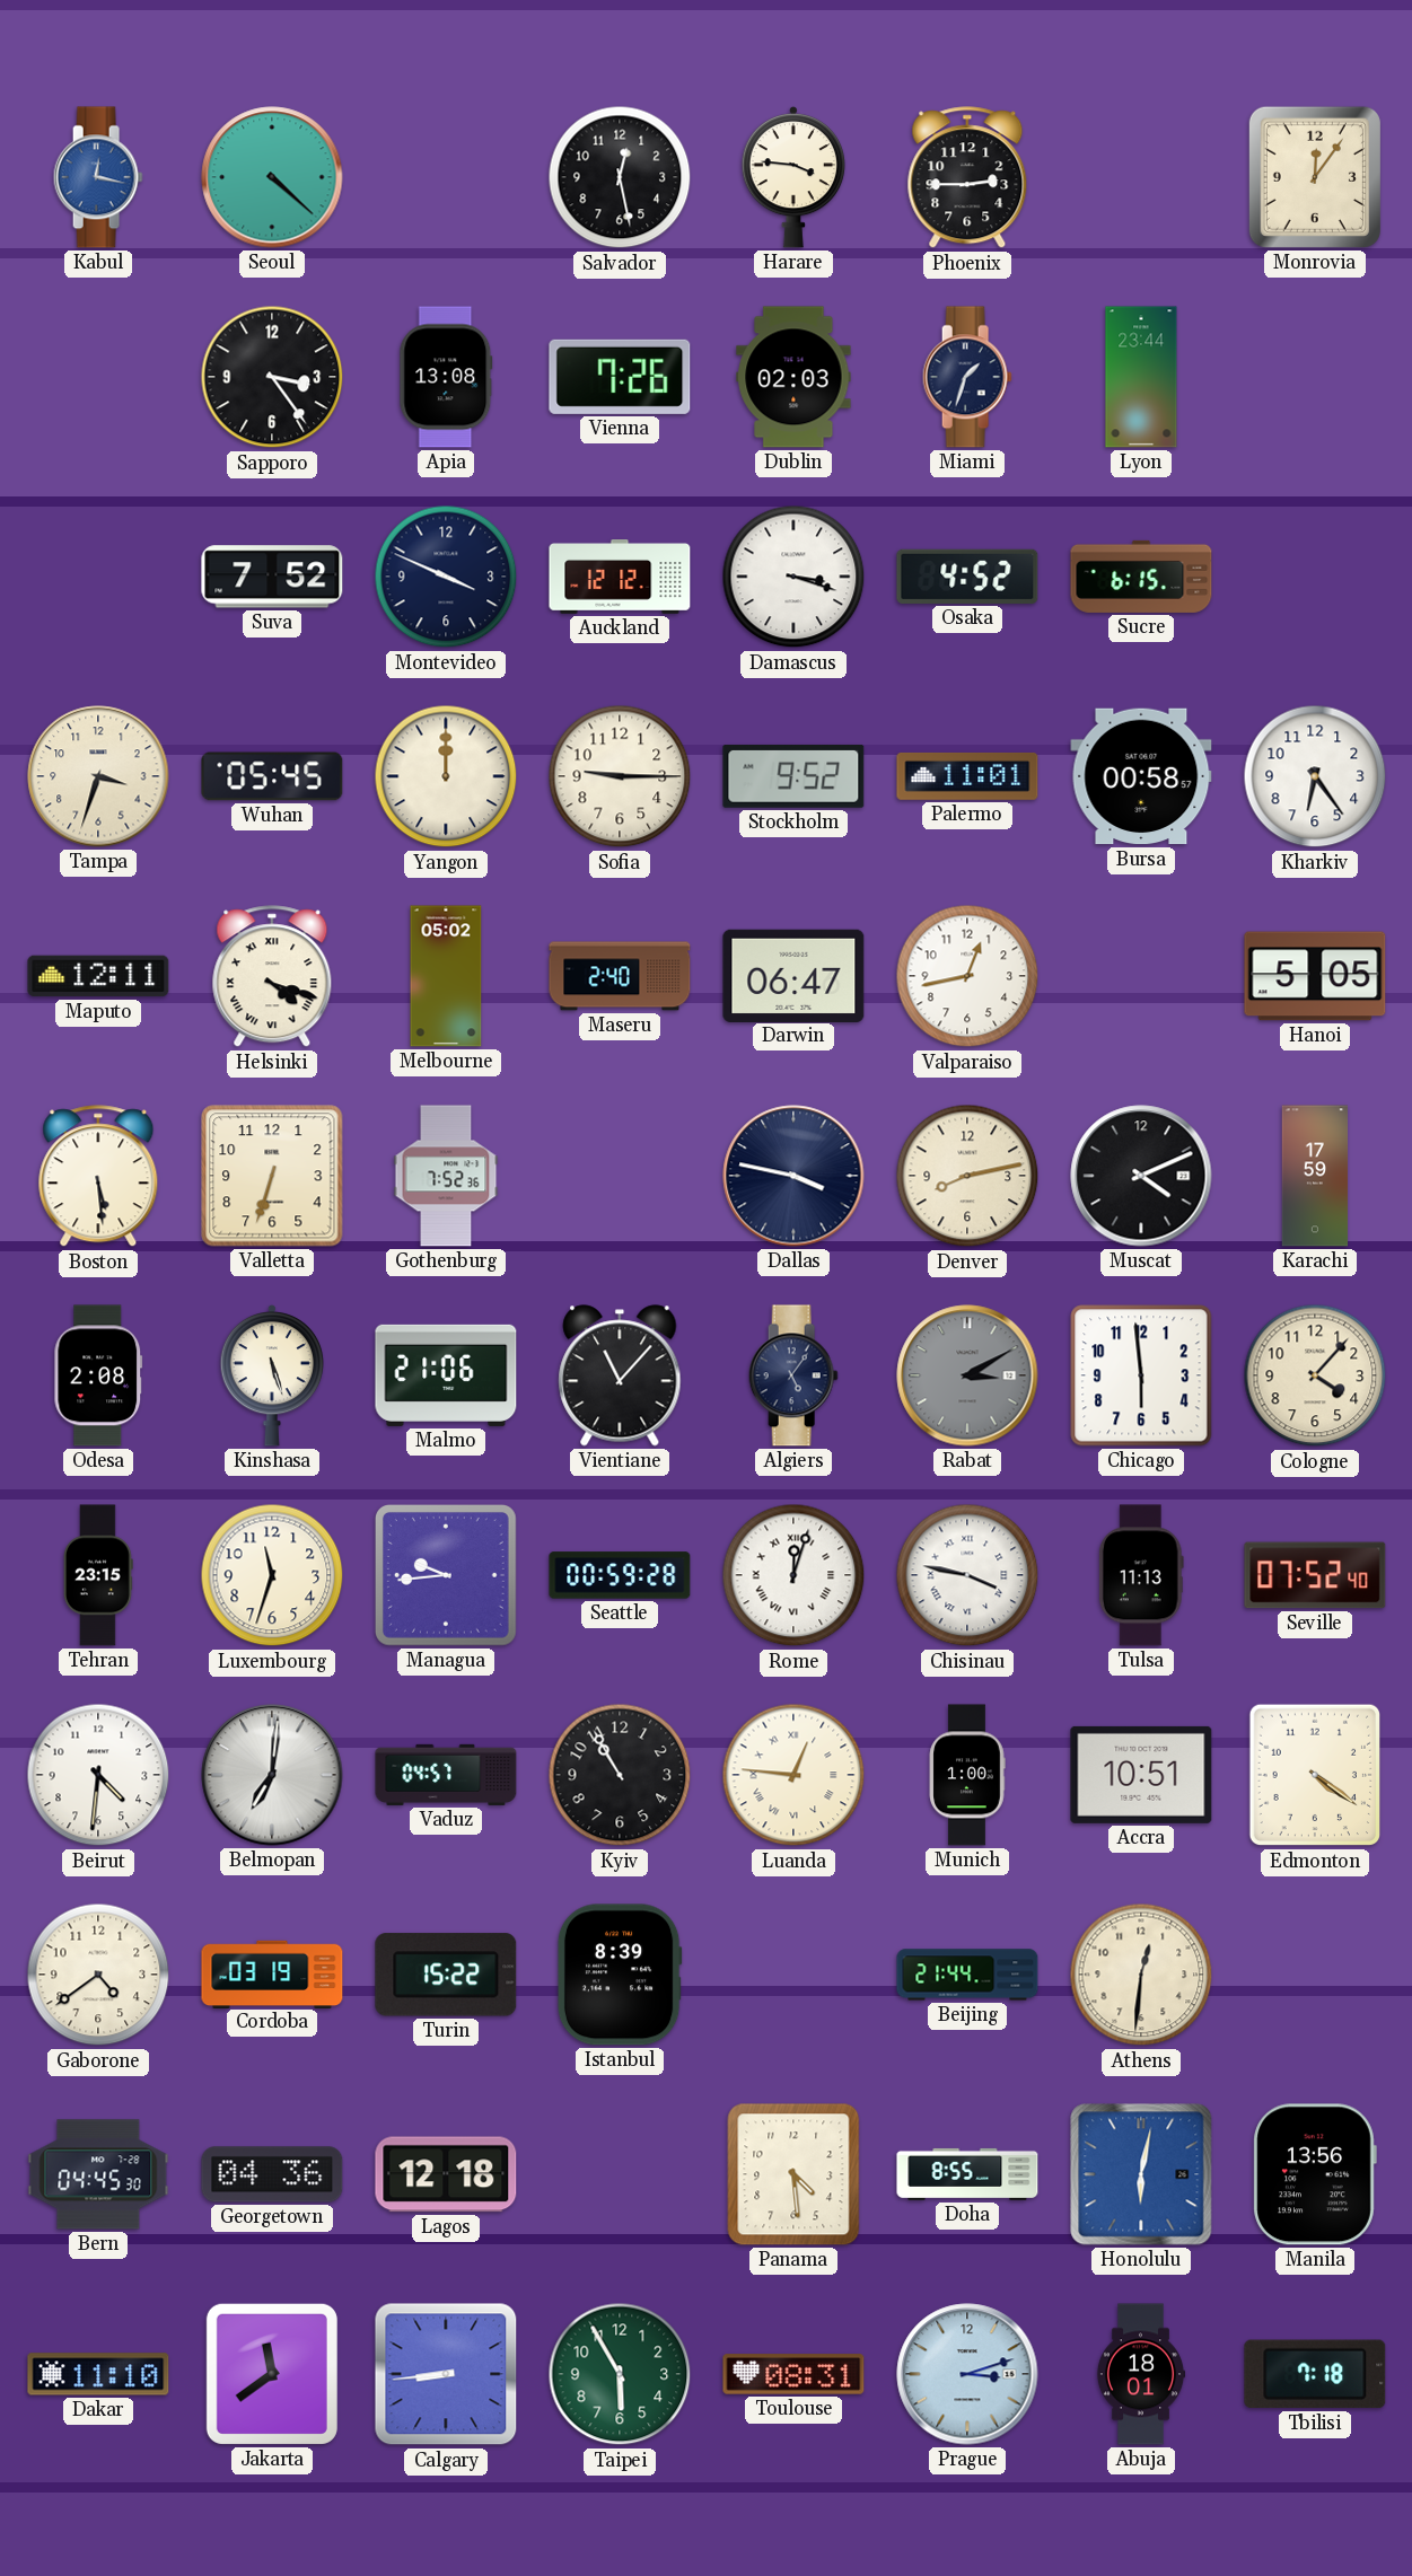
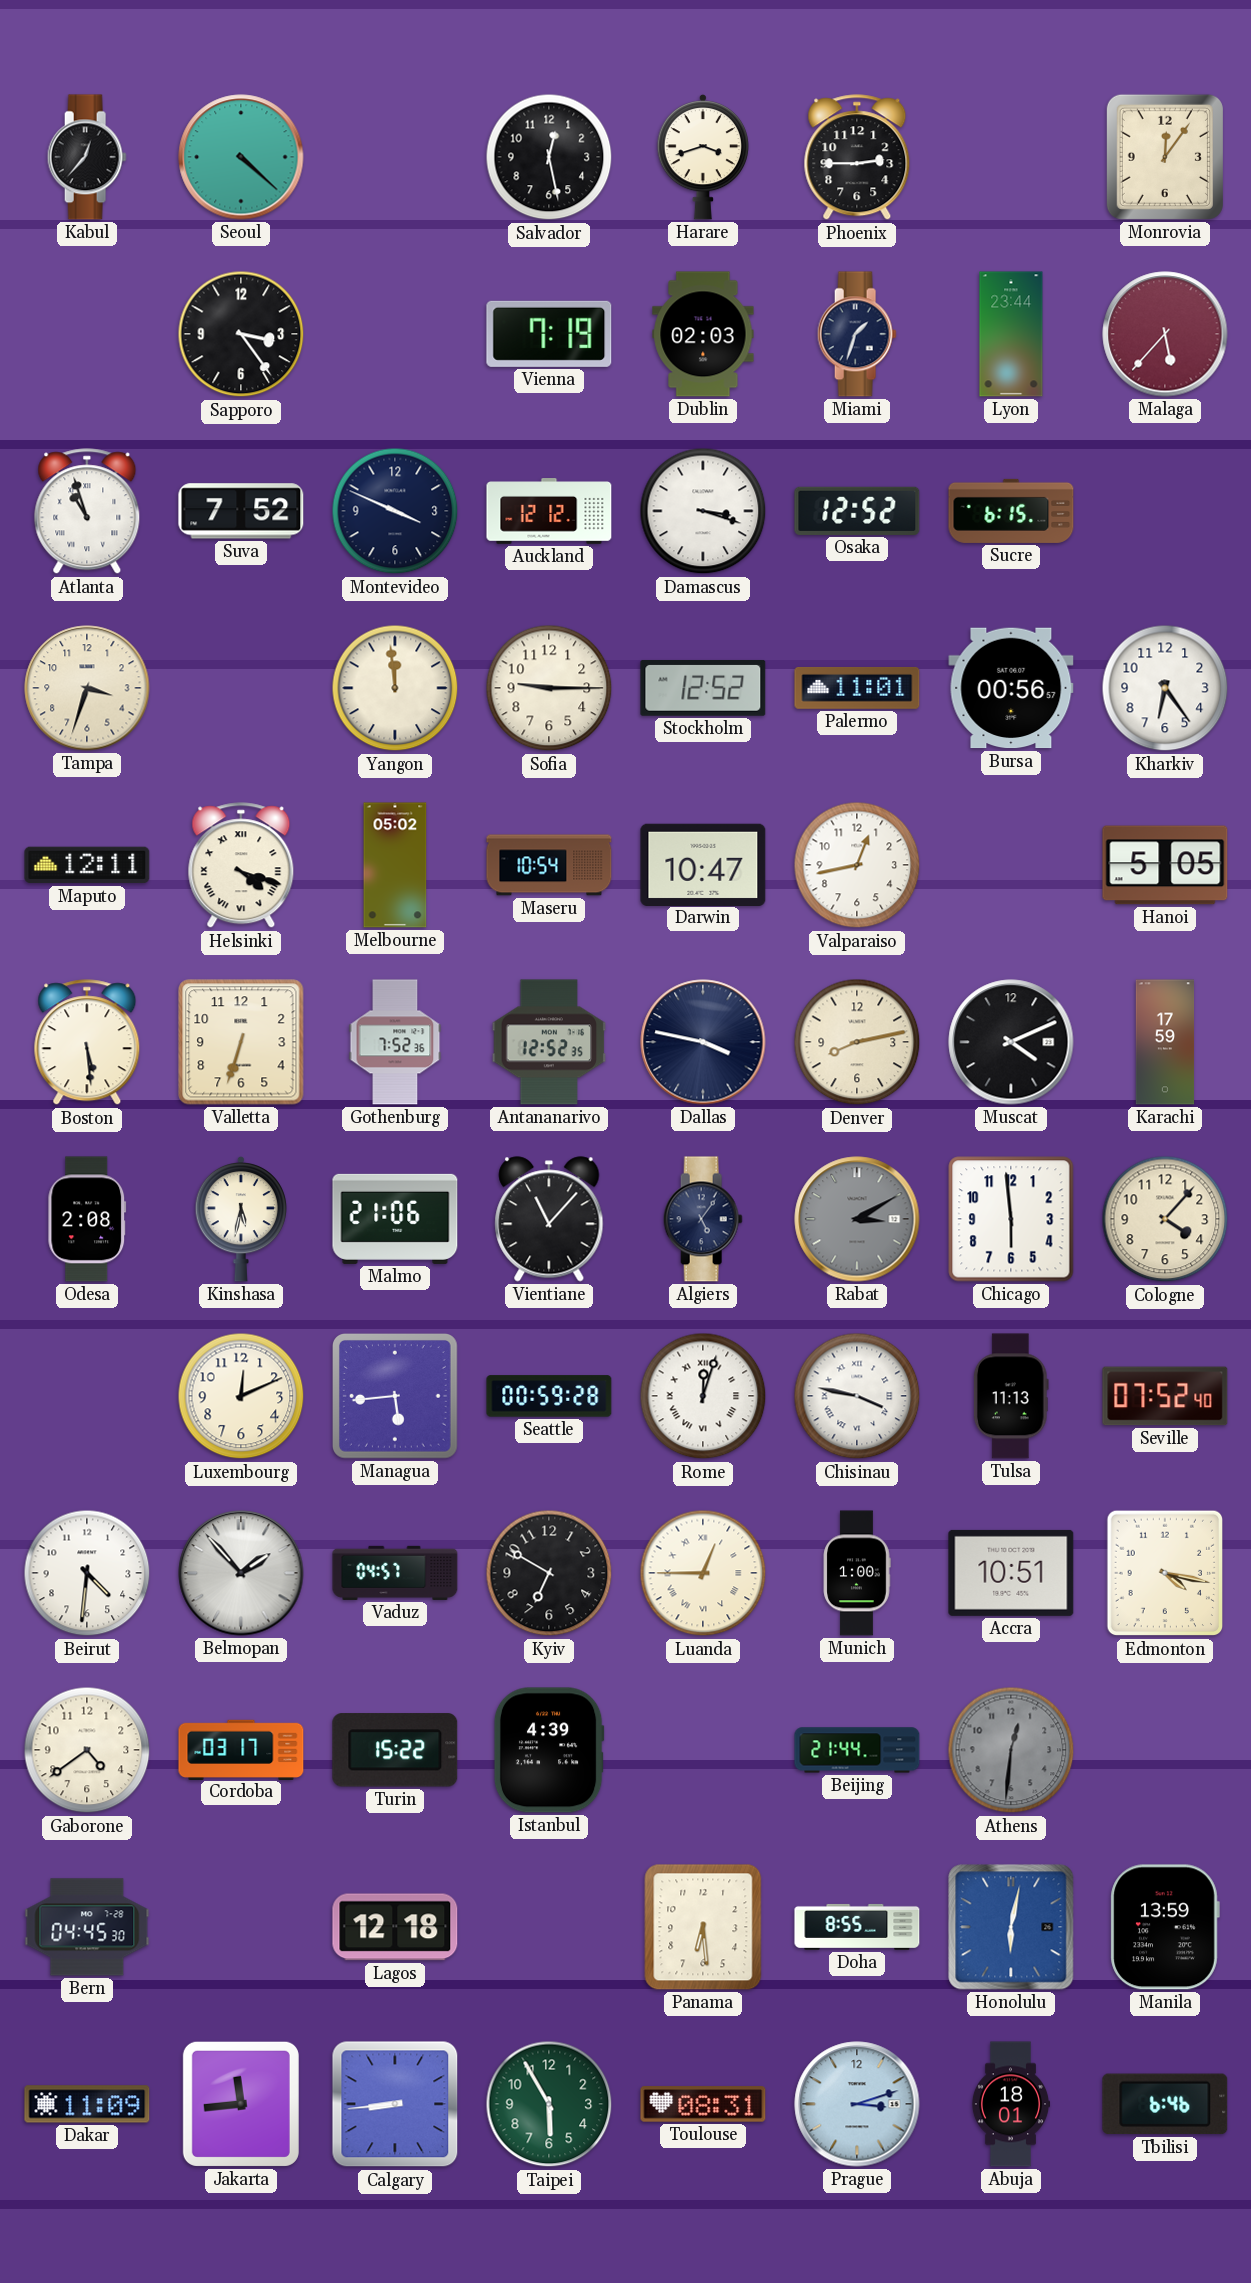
Kabul: 12:17 -> 12:37 (87, 157)
Kabul dial: blue -> black (87, 157)
Harare: 3:46 -> 3:42 (702, 157)
Apia: 13:08 -> none (446, 377)
Vienna: 7:26 -> 7:19 (549, 334)
Malaga: none -> 5:37 (1165, 334)
Atlanta: none -> 10:57 (87, 512)
Osaka: 4:52 -> 12:52 (857, 511)
Wuhan: 05:45 -> none (272, 776)
Yangon: 12:00 -> 11:59 (395, 688)
Stockholm: 9:52 -> 12:52 (703, 688)
Bursa: 00:58 -> 00:56 (1011, 688)
Maseru: 2:40 -> 10:54 (549, 865)
Darwin: 06:47 -> 10:47 (703, 864)
Antananarivo: none -> 12:52 (549, 1042)
Kinshasa: 5:27 -> 5:32 (240, 1219)
Tehran: 23:15 -> none (98, 1575)
Luxembourg: 11:33 -> 12:11 (241, 1396)
Managua: 9:44 -> 5:44 (395, 1396)
Belmopan: 7:01 -> 1:53 (241, 1573)
Kyiv: 10:55 -> 6:50 (549, 1573)
Luanda: 12:46 -> 12:45 (703, 1573)
Edmonton: 4:21 -> 4:17 (1164, 1573)
Cordoba: 03:19 -> 03:17 (241, 1749)
Istanbul: 8:39 -> 4:39 (549, 1750)
Athens dial: cream -> grey (1011, 1750)
Georgetown: 04:36 -> none (272, 2174)
Panama: 4:29 -> 6:29 (703, 1927)
Manila: 13:56 -> 13:59 (1165, 1927)
Dakar: 11:10 -> 11:09 (87, 2104)
Jakarta: 11:39 -> 11:44 (241, 2104)
Tbilisi: 7:18 -> 6:46 (1165, 2104)
